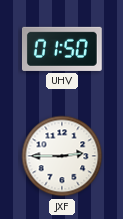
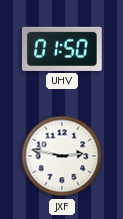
JXF: 2:45 -> 2:47 (62, 156)
